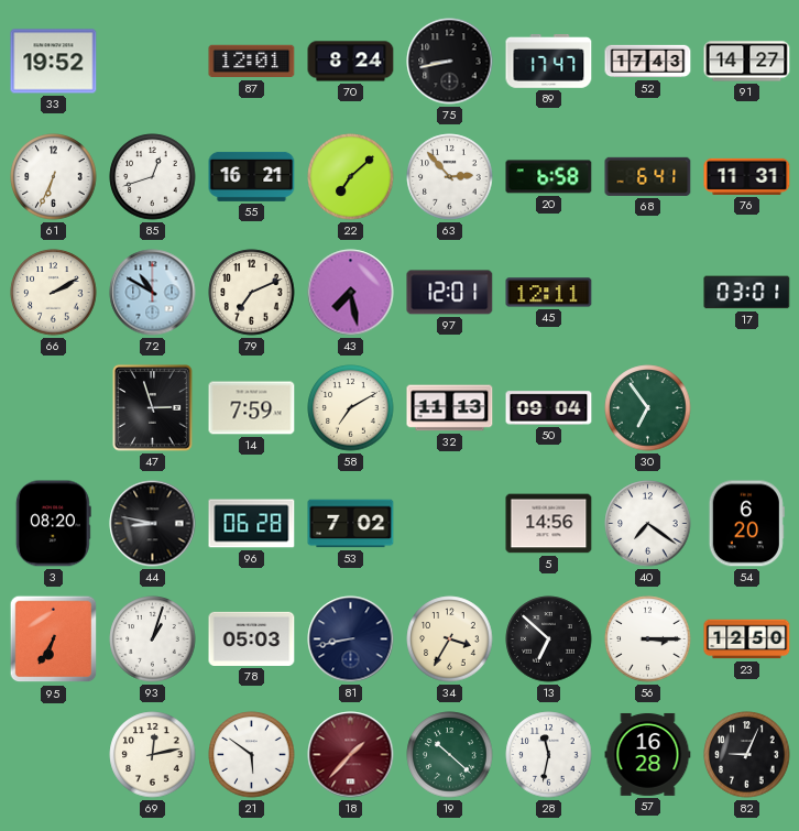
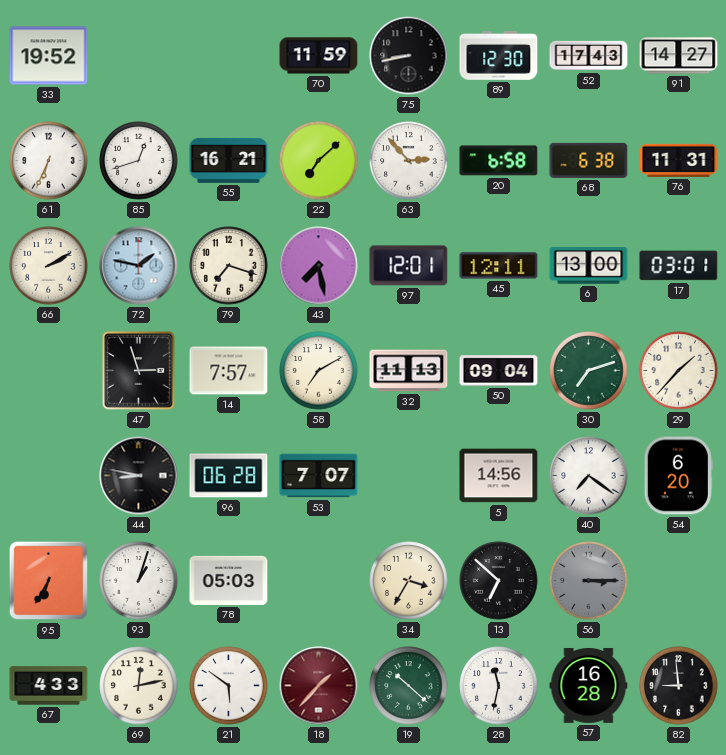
87: 12:01 -> none (252, 62)
70: 8:24 -> 11:59 (319, 56)
89: 17:47 -> 12:30 (499, 56)
68: 6:41 -> 6:38 (589, 160)
72: 10:50 -> 1:47 (139, 266)
79: 7:11 -> 7:18 (229, 266)
6: none -> 13:00 (589, 266)
14: 7:59 -> 7:57 (229, 371)
30: 6:54 -> 7:12 (589, 371)
29: none -> 1:37 (679, 371)
3: 08:20 -> none (53, 524)
53: 7:02 -> 7:07 (319, 476)
81: 8:43 -> none (351, 639)
56 dial: white -> grey (589, 581)
23: 12:50 -> none (747, 639)
67: none -> 4:33 (49, 686)
82: 9:04 -> 8:59 (679, 686)
